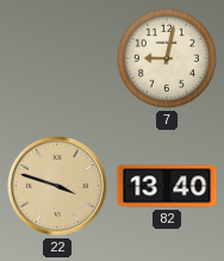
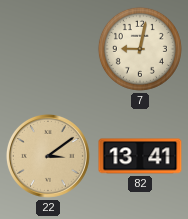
22: 3:48 -> 3:09 (48, 156)
82: 13:40 -> 13:41 (140, 156)
